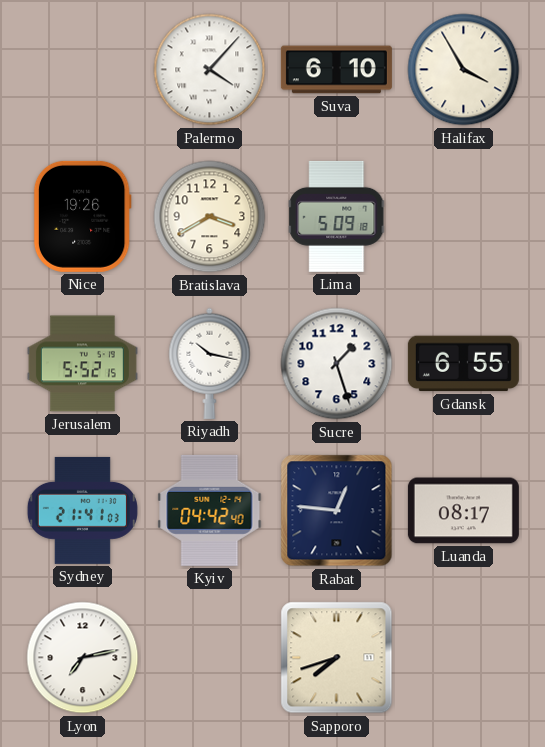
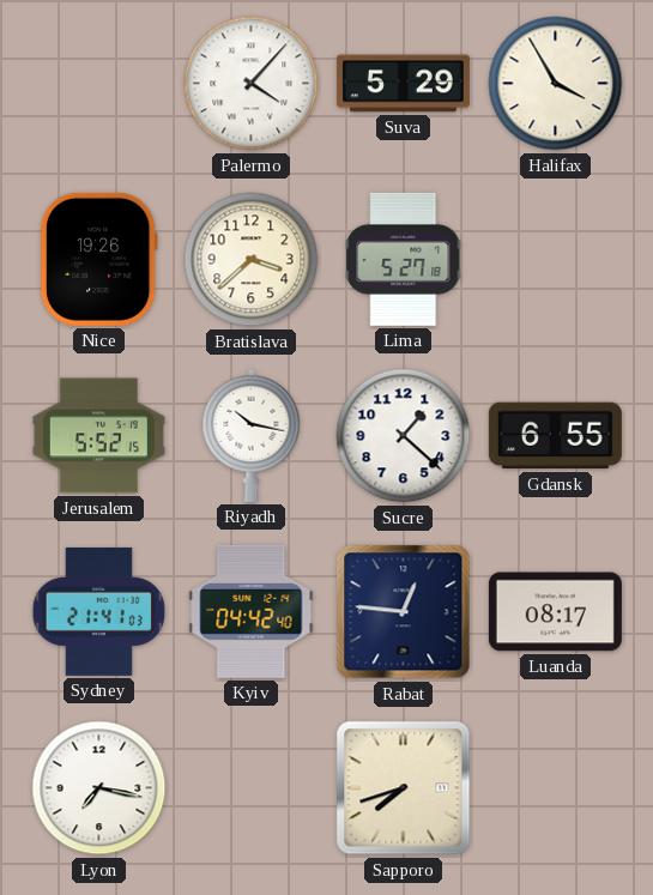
Suva: 6:10 -> 5:29 (403, 84)
Bratislava: 3:40 -> 3:38 (252, 260)
Lima: 5:09 -> 5:27 (404, 259)
Sucre: 1:27 -> 1:22 (404, 436)
Lyon: 7:13 -> 7:17 (99, 788)
